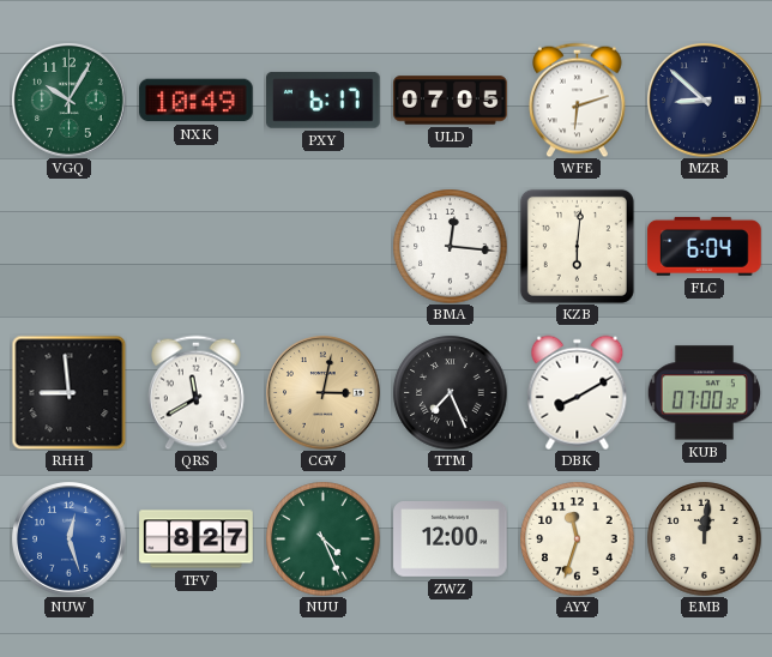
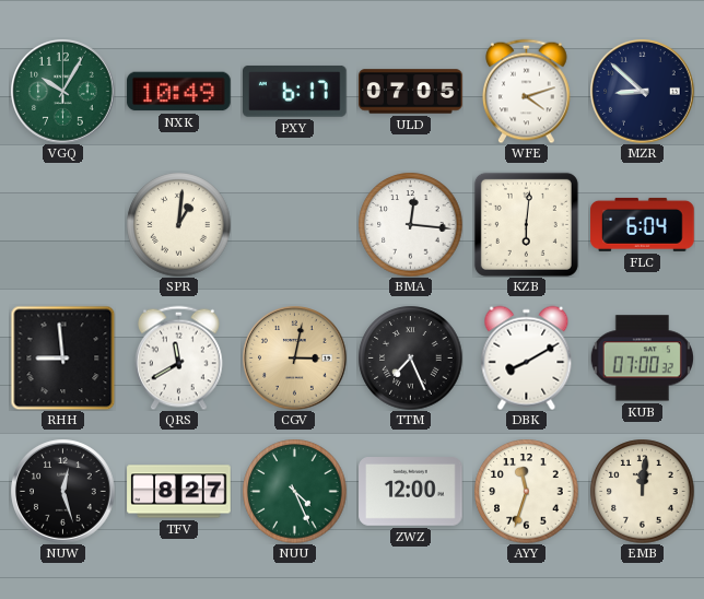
WFE: 6:12 -> 4:12 (527, 91)
SPR: none -> 1:01 (178, 224)
NUW dial: blue -> black (63, 492)
